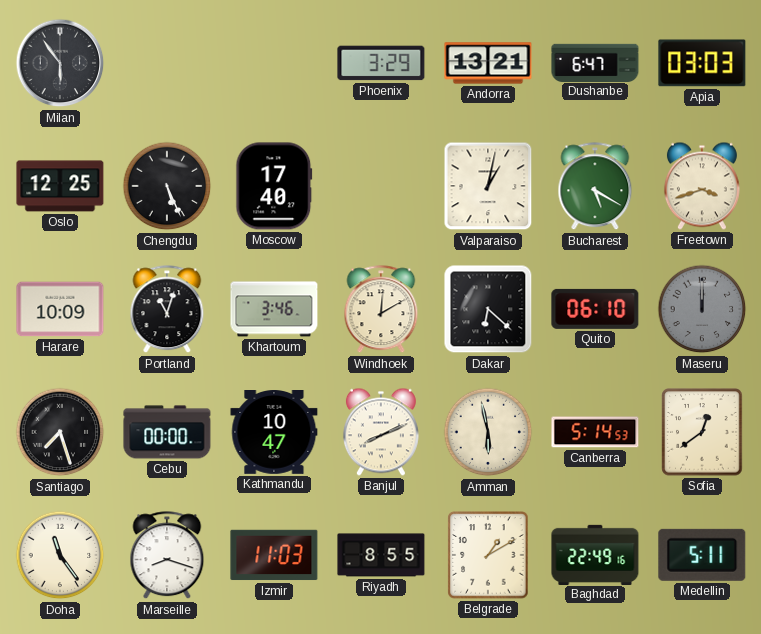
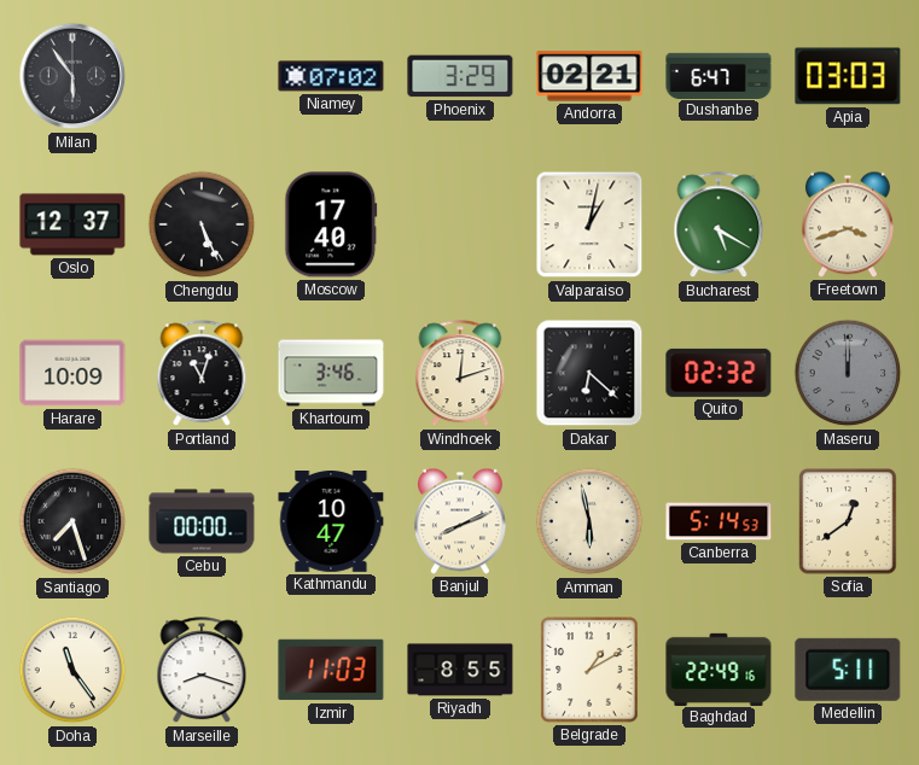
Niamey: none -> 07:02 (331, 76)
Andorra: 13:21 -> 02:21 (589, 76)
Oslo: 12:25 -> 12:37 (72, 224)
Windhoek: 12:10 -> 12:12 (460, 374)
Quito: 06:10 -> 02:32 (719, 373)
